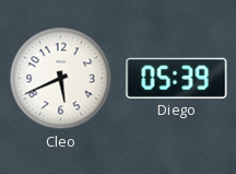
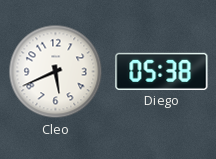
Diego: 05:39 -> 05:38 (162, 71)
